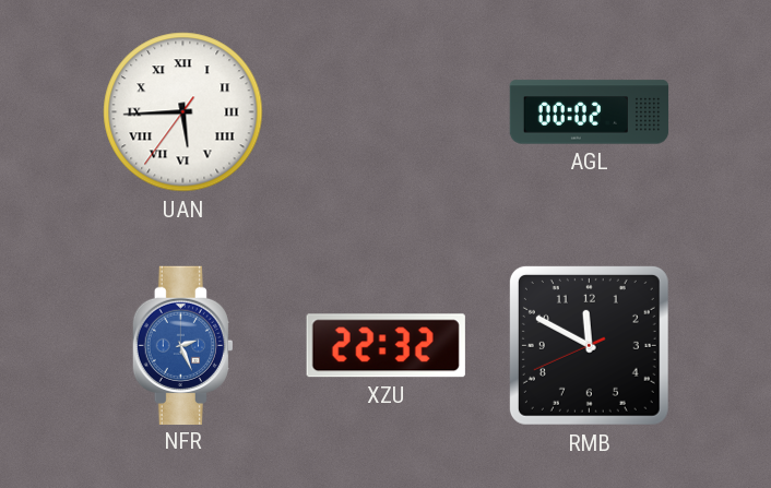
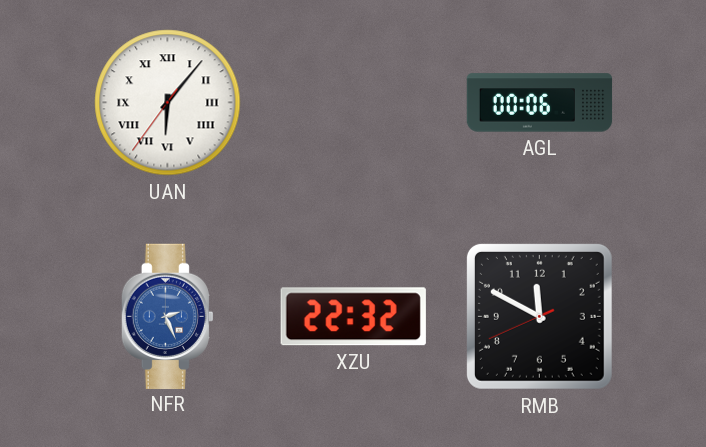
UAN: 5:44 -> 6:06 (168, 103)
AGL: 00:02 -> 00:06 (540, 103)
